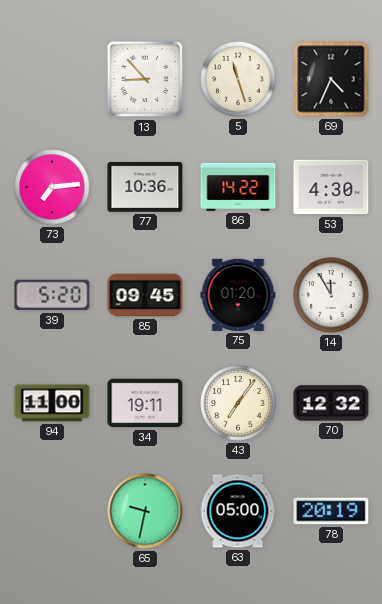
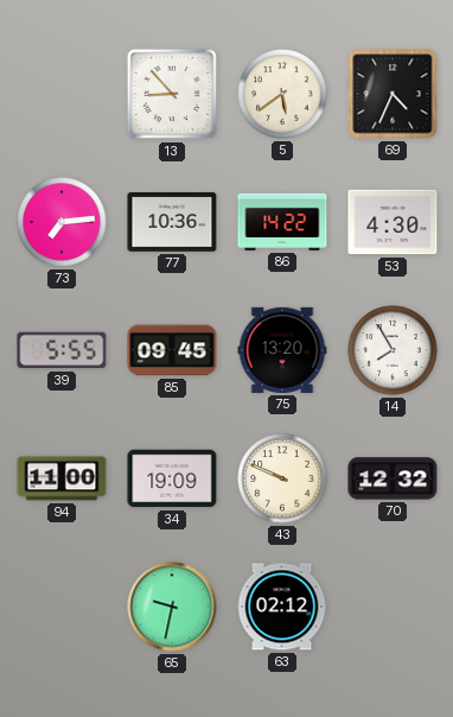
5: 11:27 -> 5:39 (282, 94)
39: 5:20 -> 5:55 (62, 350)
75: 01:20 -> 13:20 (282, 350)
14: 11:55 -> 7:55 (393, 350)
34: 19:11 -> 19:09 (172, 478)
43: 7:06 -> 9:49 (282, 478)
63: 05:00 -> 02:12 (282, 607)
78: 20:19 -> none (331, 511)
